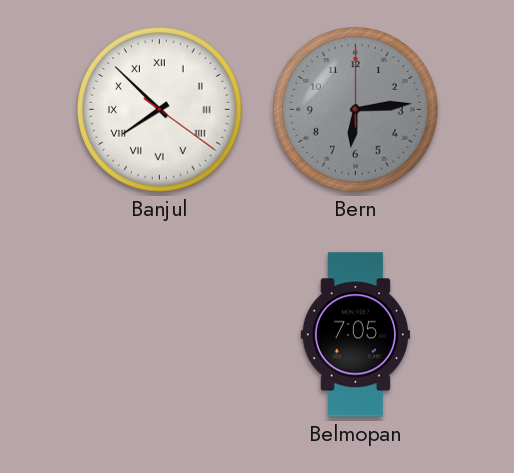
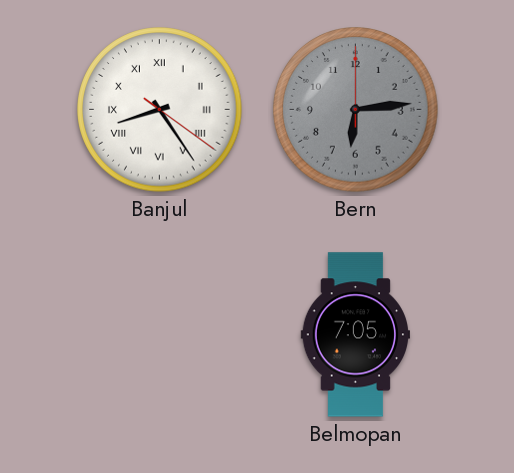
Banjul: 7:52 -> 8:24 (160, 110)
